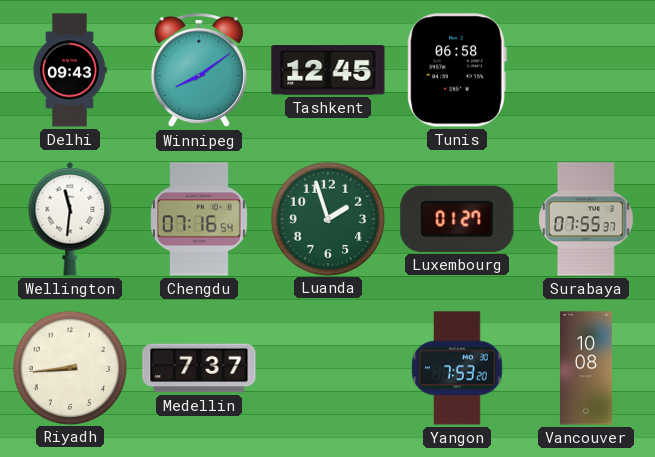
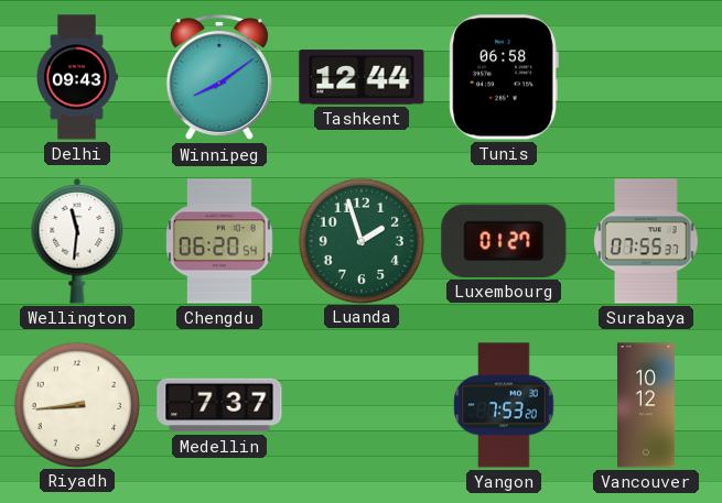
Tashkent: 12:45 -> 12:44 (362, 77)
Chengdu: 07:16 -> 06:20 (220, 241)
Vancouver: 10:08 -> 10:12 (646, 405)
